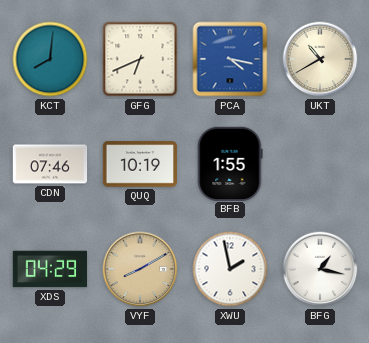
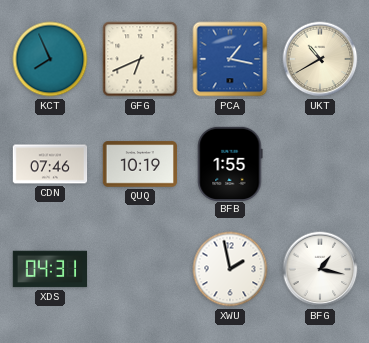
KCT: 8:01 -> 7:56 (50, 59)
PCA: 4:17 -> 1:17 (230, 59)
XDS: 04:29 -> 04:31 (50, 269)
VYF: 8:10 -> none (140, 269)
